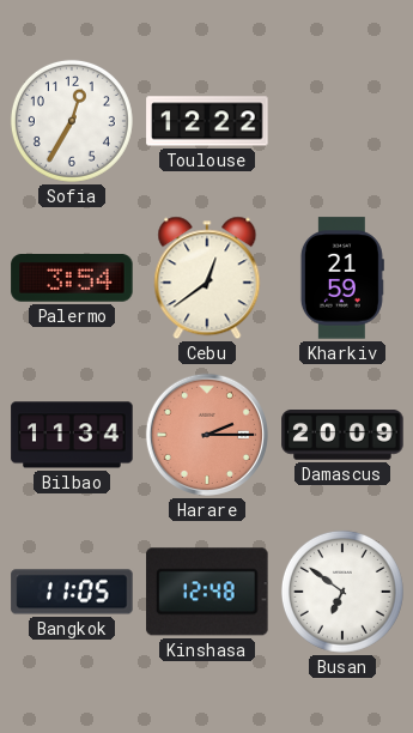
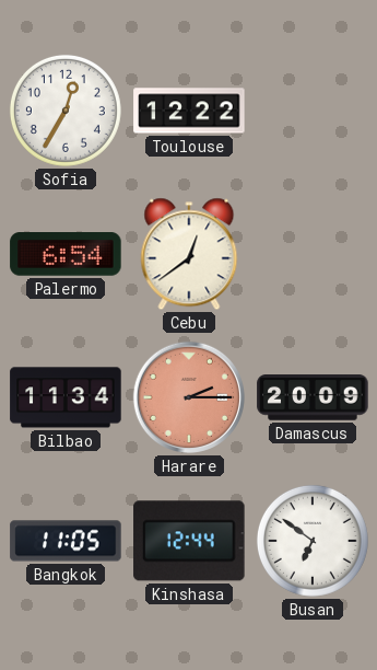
Palermo: 3:54 -> 6:54 (66, 254)
Kharkiv: 21:59 -> none (342, 278)
Kinshasa: 12:48 -> 12:44 (189, 541)
